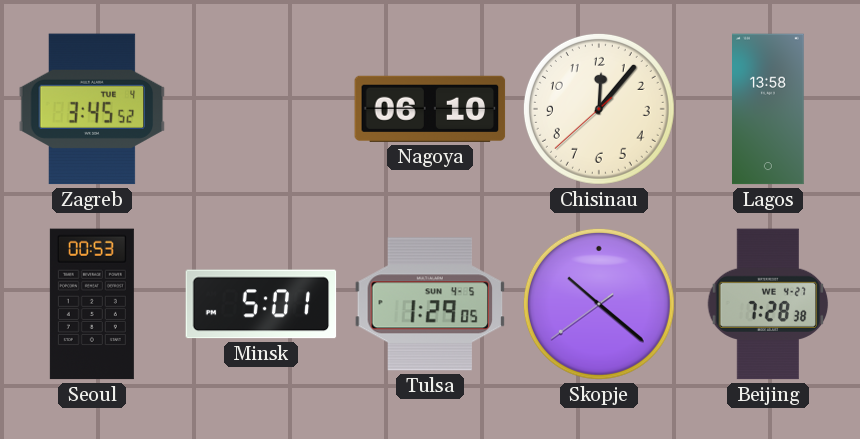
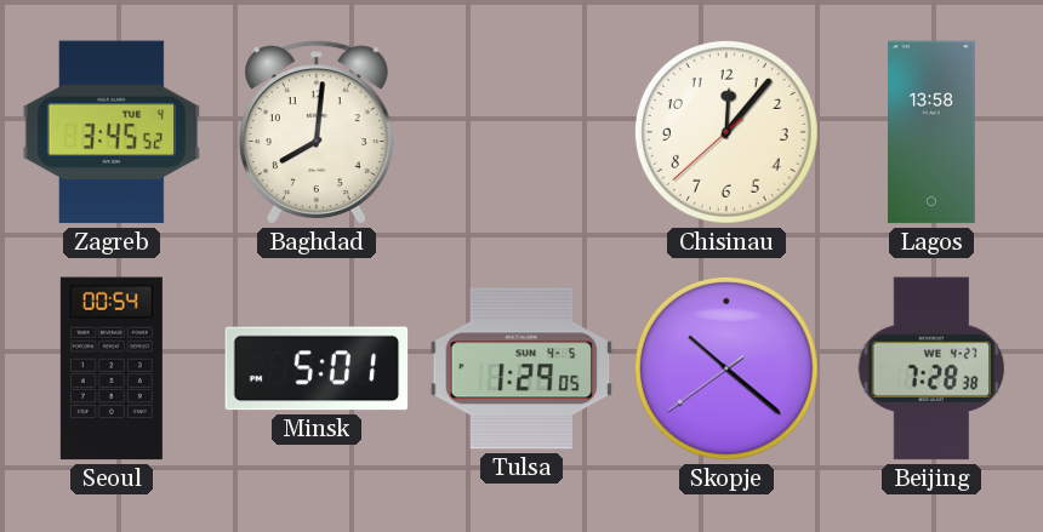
Baghdad: none -> 8:01 (317, 132)
Nagoya: 06:10 -> none (430, 109)
Seoul: 00:53 -> 00:54 (112, 368)
